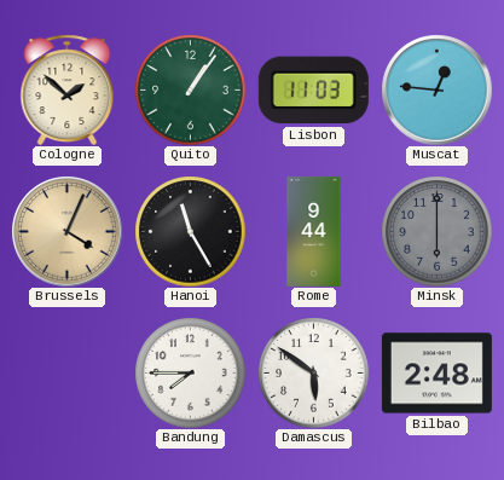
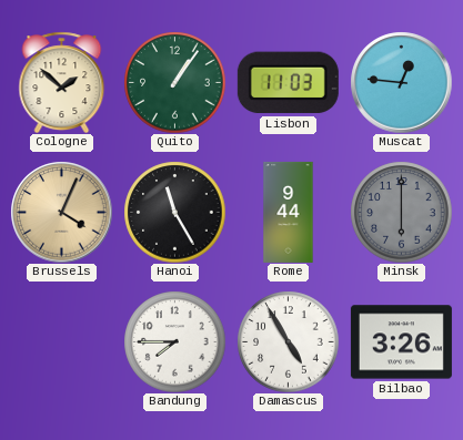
Damascus: 5:51 -> 4:55 (288, 341)
Bilbao: 2:48 -> 3:26 (401, 342)
